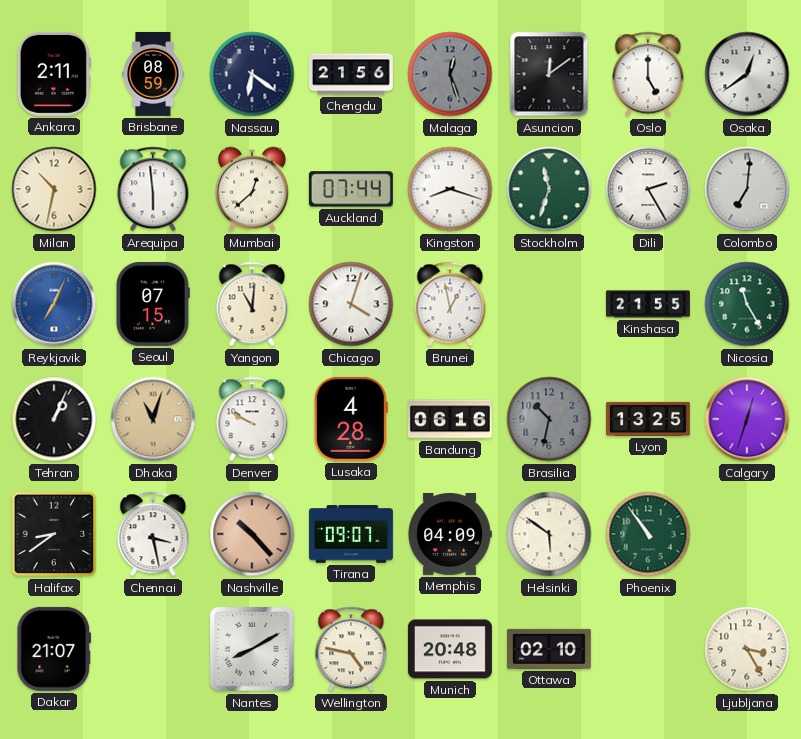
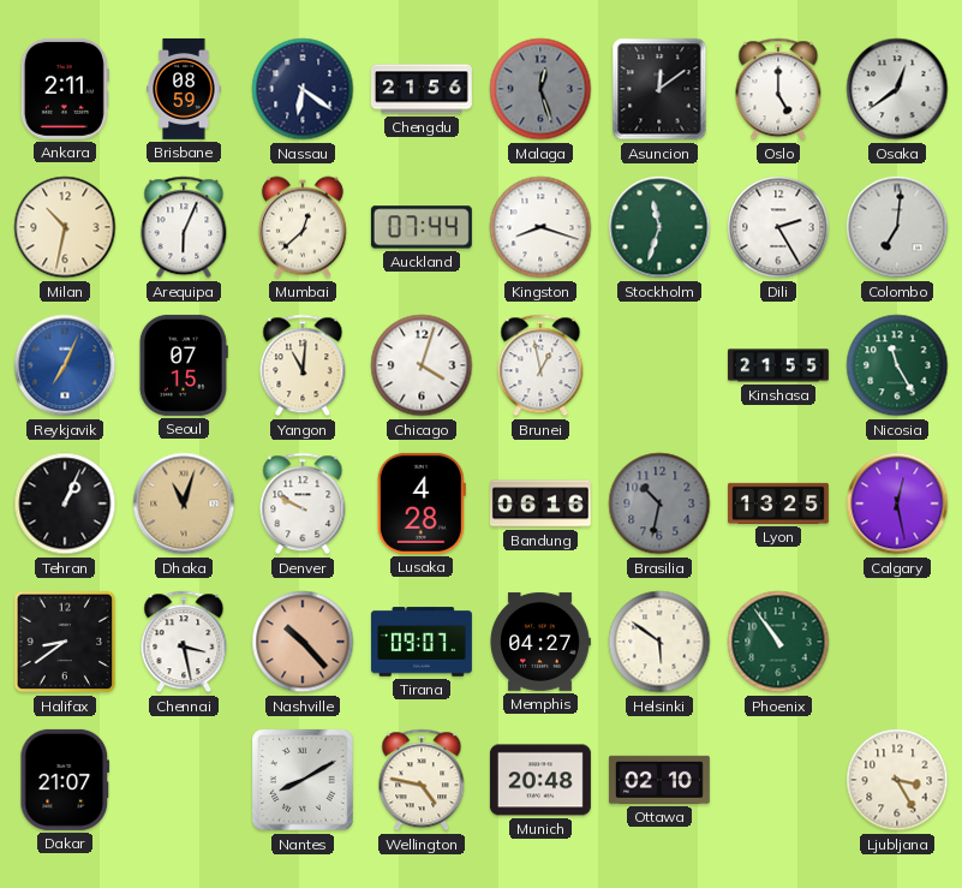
Arequipa: 5:59 -> 6:04 (184, 227)
Calgary: 12:33 -> 12:28 (897, 503)
Memphis: 04:09 -> 04:27 (540, 642)
